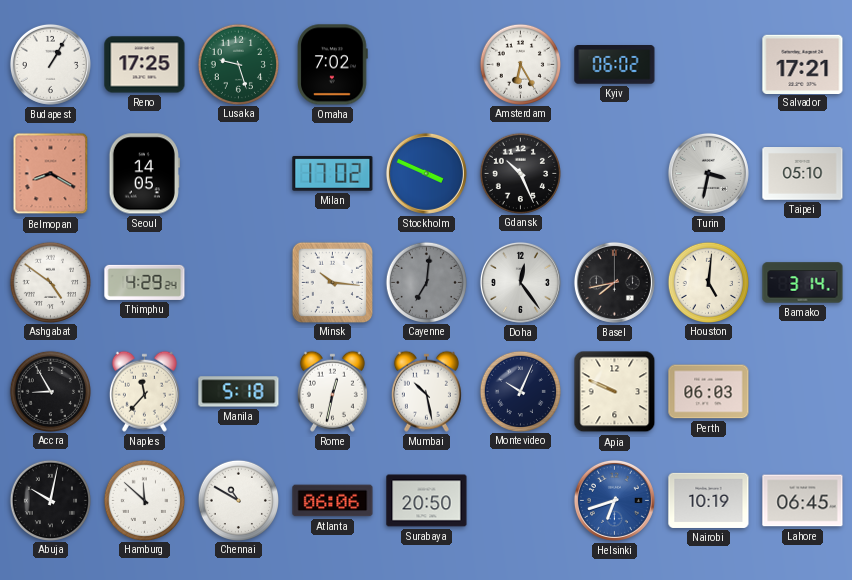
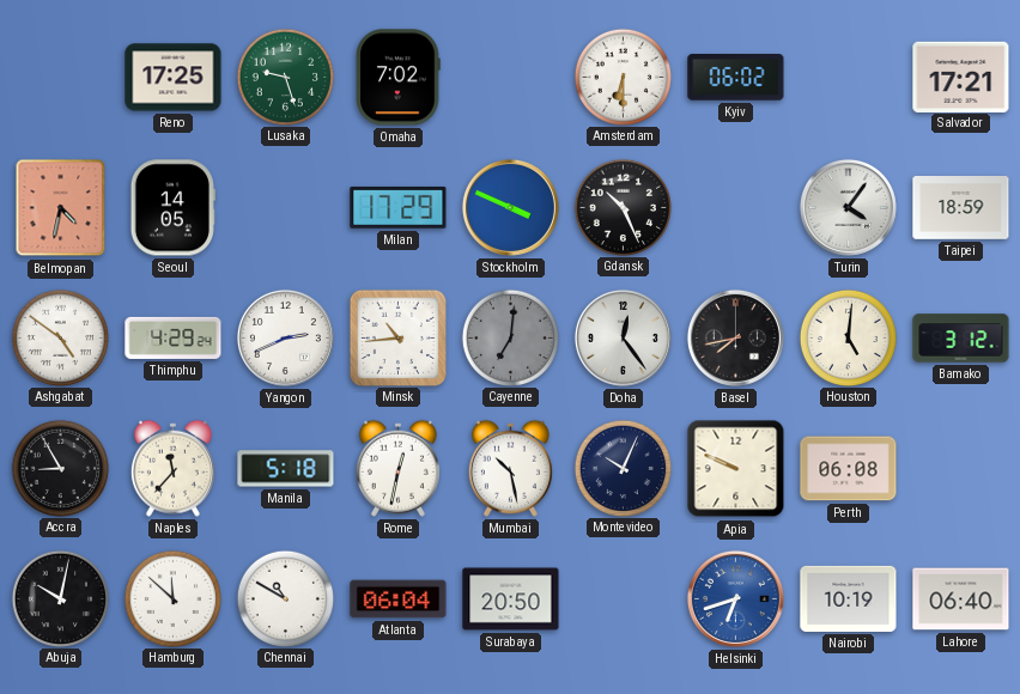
Budapest: 1:05 -> none (50, 64)
Amsterdam: 6:25 -> 6:30 (623, 77)
Belmopan: 8:20 -> 4:32 (61, 208)
Milan: 17:02 -> 17:29 (399, 207)
Turin: 3:32 -> 4:06 (848, 207)
Taipei: 05:10 -> 18:59 (961, 208)
Yangon: none -> 2:41 (285, 337)
Minsk: 10:16 -> 10:44 (397, 337)
Bamako: 3:14 -> 3:12 (961, 339)
Perth: 06:03 -> 06:08 (849, 469)
Atlanta: 06:06 -> 06:04 (399, 599)
Lahore: 06:45 -> 06:40 (961, 599)
